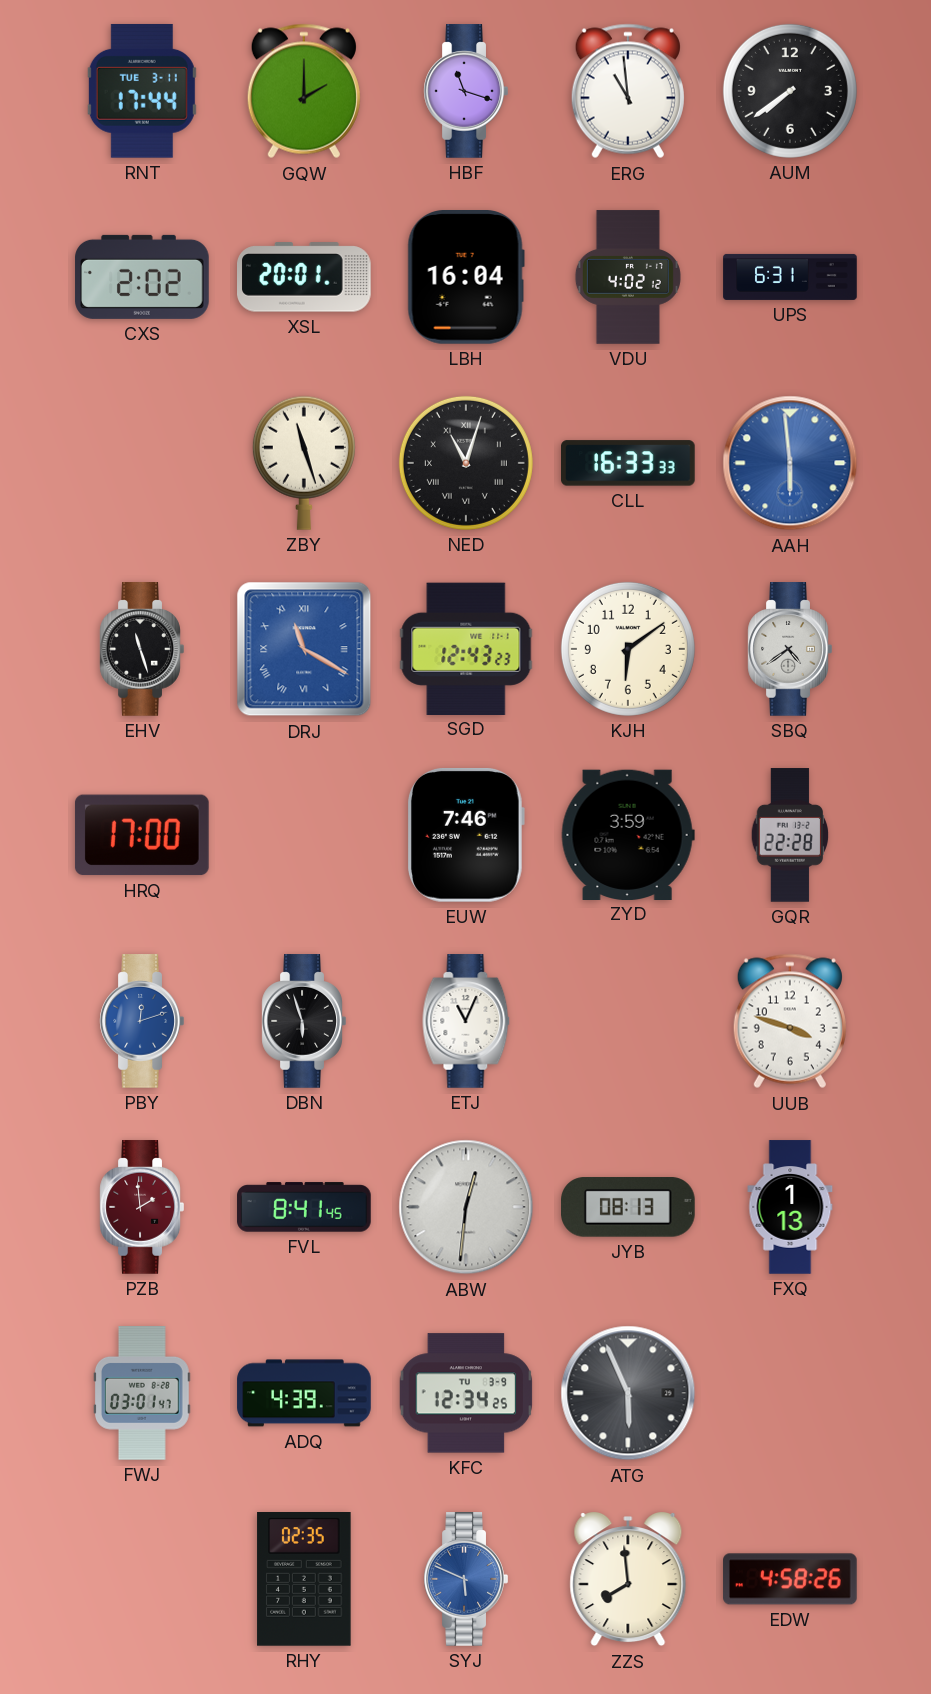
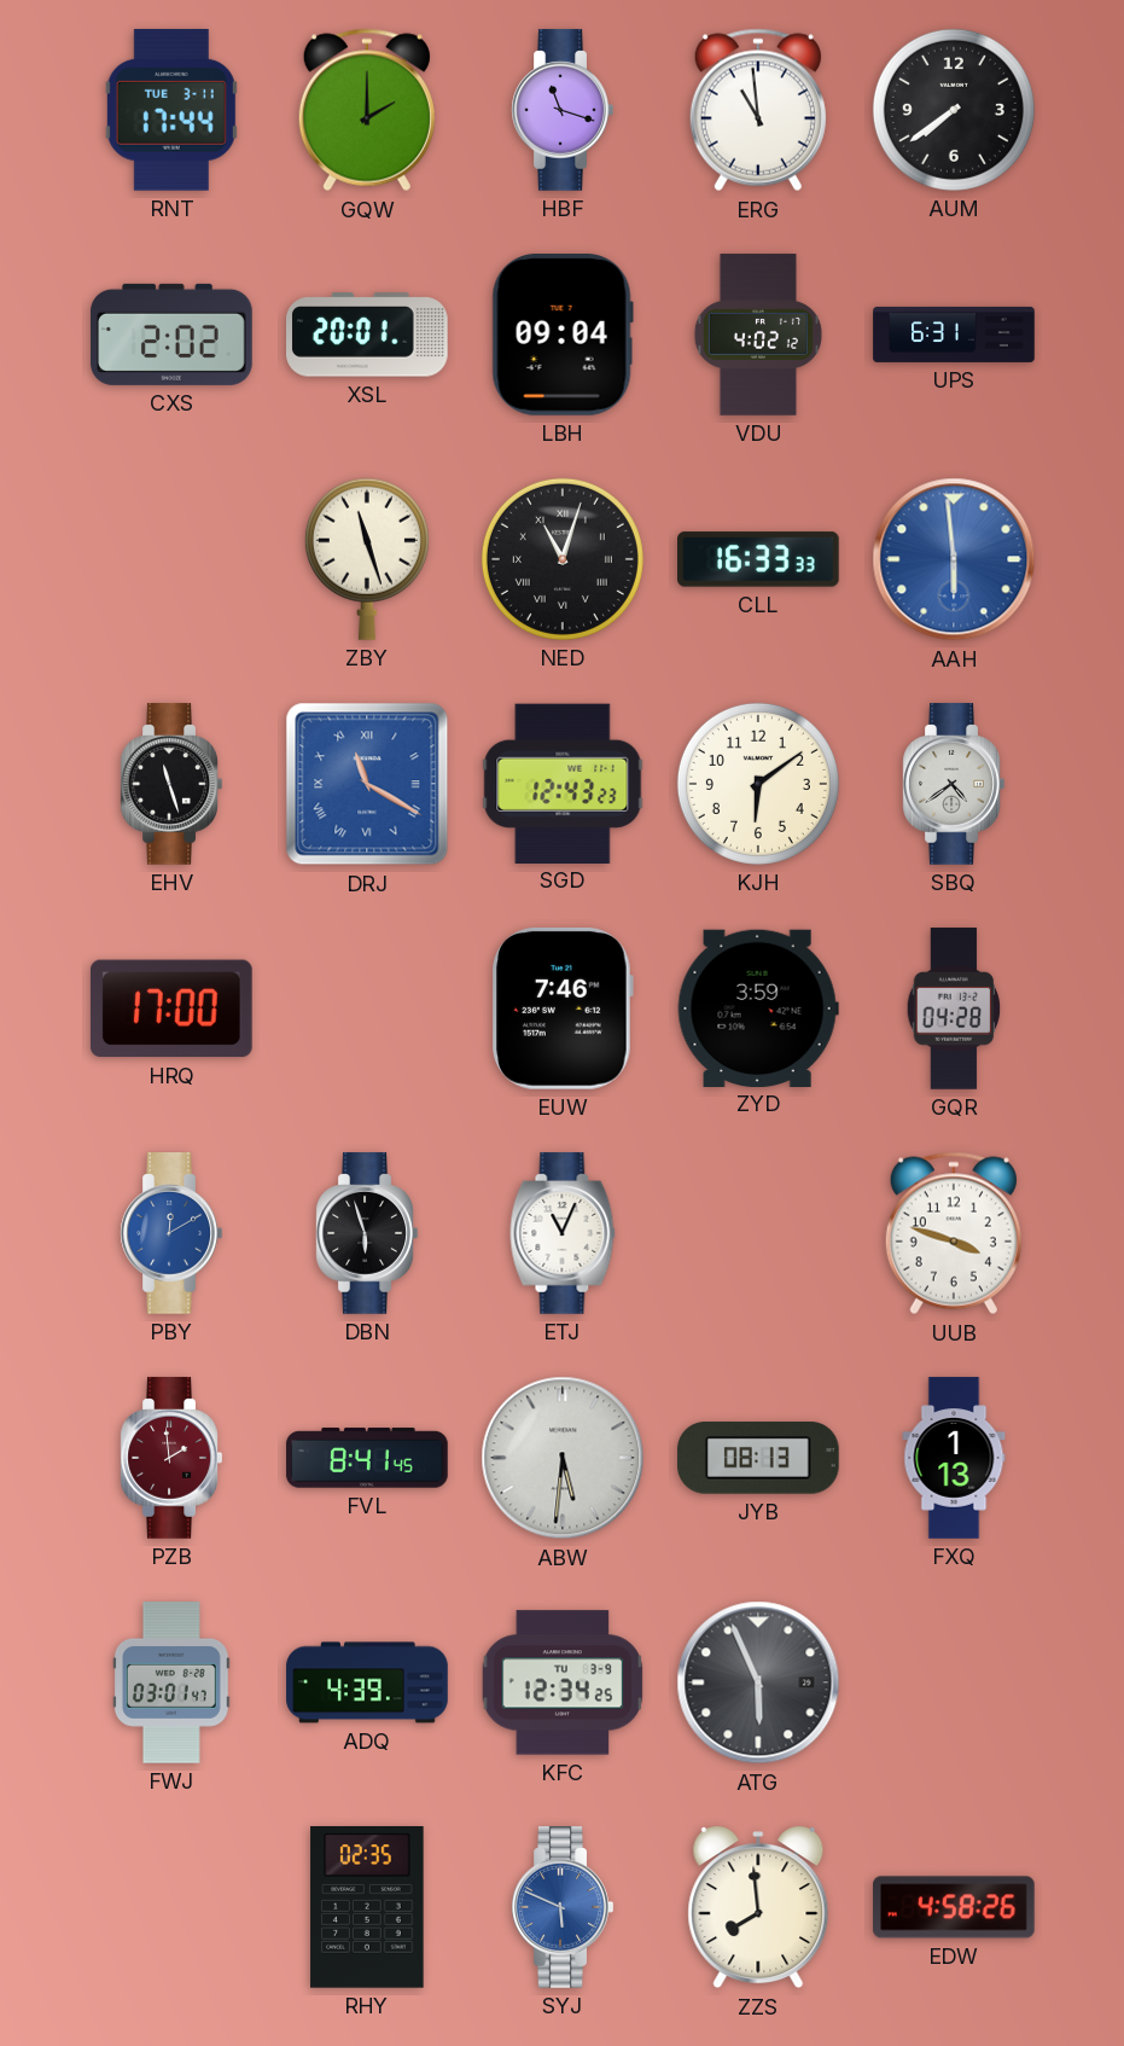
LBH: 16:04 -> 09:04 (563, 336)
GQR: 22:28 -> 04:28 (954, 1009)
PBY: 12:12 -> 12:10 (171, 1233)
ABW: 12:31 -> 5:31 (563, 1458)
